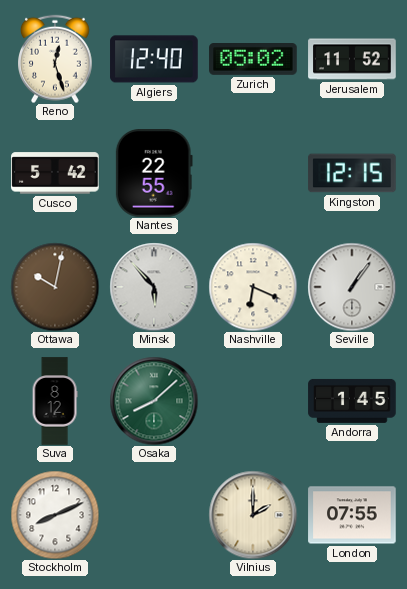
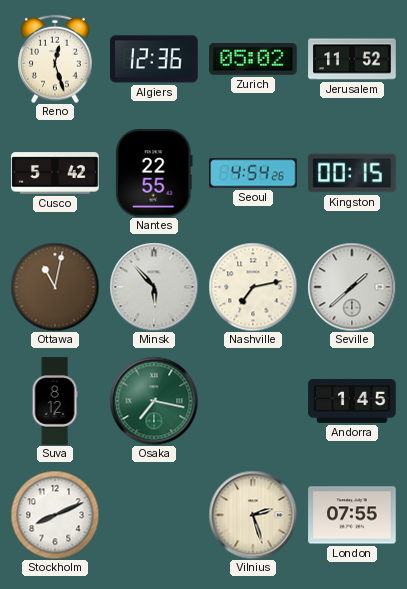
Algiers: 12:40 -> 12:36 (154, 59)
Seoul: none -> 4:54 (253, 173)
Kingston: 12:15 -> 00:15 (352, 173)
Ottawa: 10:02 -> 11:02 (55, 287)
Nashville: 6:19 -> 7:13 (253, 287)
Seville: 1:06 -> 1:38 (352, 287)
Osaka: 8:08 -> 7:17 (154, 401)
Vilnius: 2:00 -> 2:27 (253, 515)
